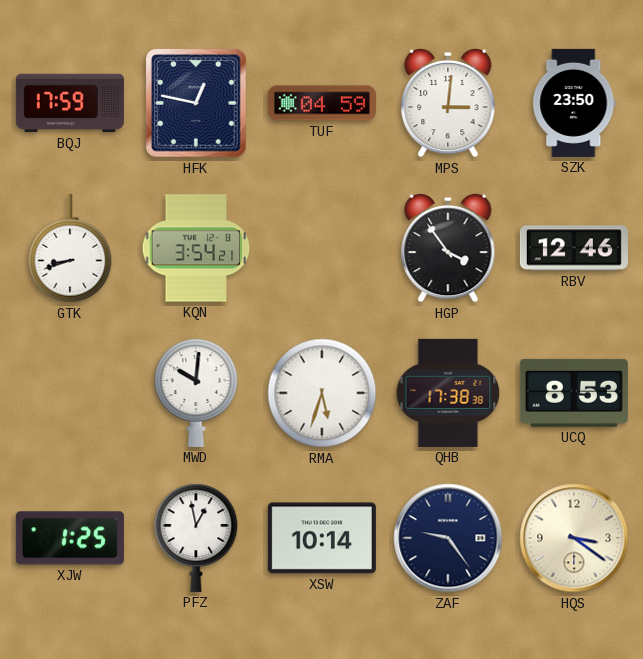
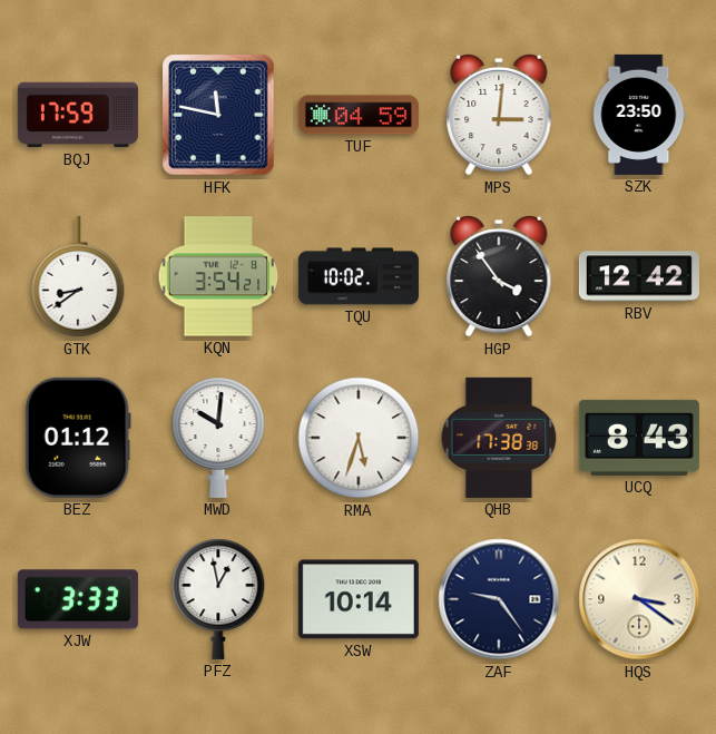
HFK: 12:47 -> 11:47 (218, 115)
GTK: 8:42 -> 8:39 (78, 276)
TQU: none -> 10:02 (359, 276)
RBV: 12:46 -> 12:42 (639, 276)
BEZ: none -> 01:12 (78, 438)
UCQ: 8:53 -> 8:43 (639, 438)
XJW: 1:25 -> 3:33 (78, 599)
